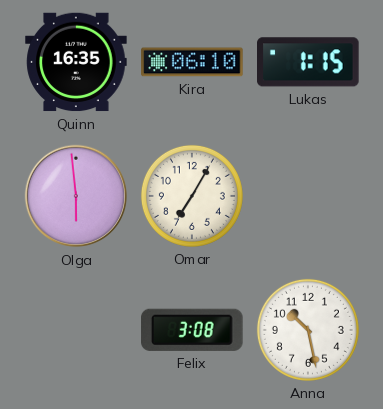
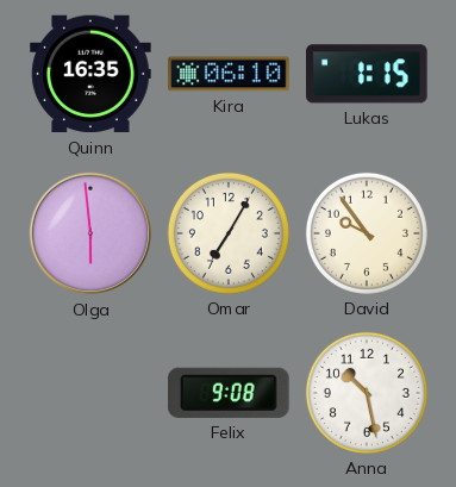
David: none -> 9:54 (367, 233)
Felix: 3:08 -> 9:08 (230, 393)
